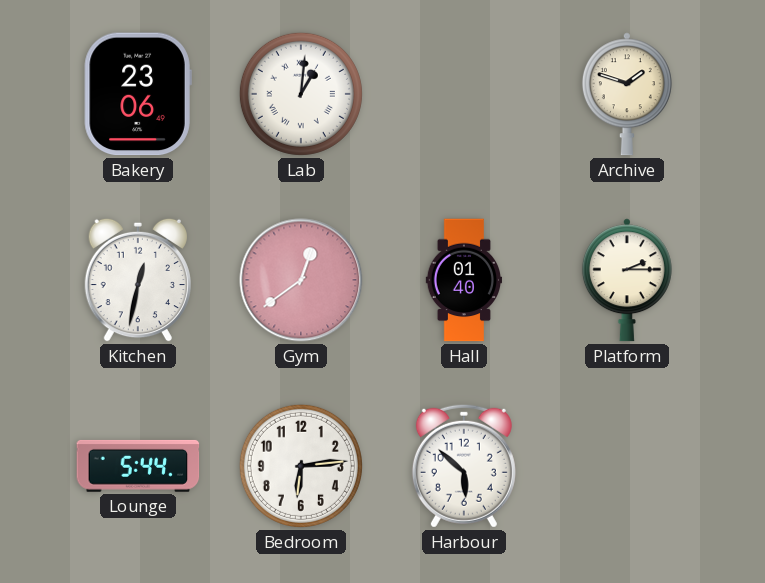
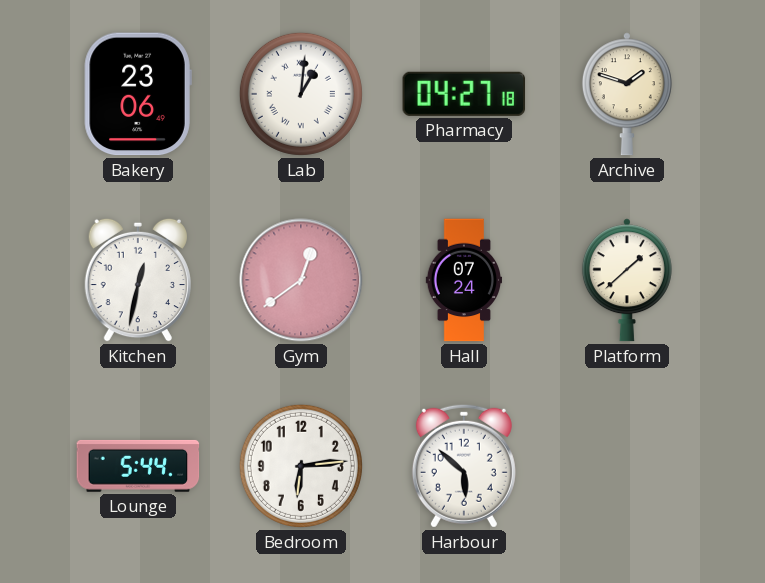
Pharmacy: none -> 04:27 (464, 94)
Hall: 01:40 -> 07:24 (464, 280)
Platform: 2:15 -> 1:38 (627, 280)
